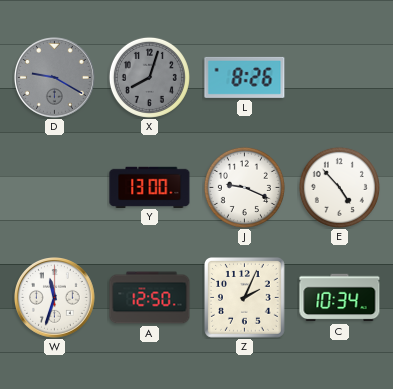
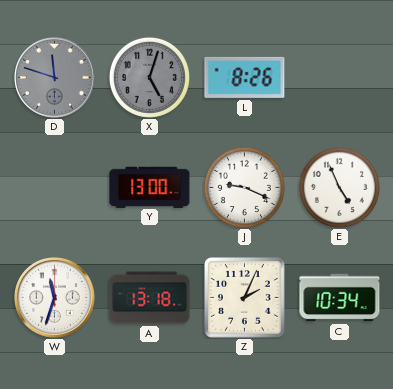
D: 9:20 -> 11:48 (55, 78)
X: 8:03 -> 5:03 (149, 77)
E: 4:53 -> 4:56 (339, 187)
A: 12:50 -> 13:18 (150, 298)
